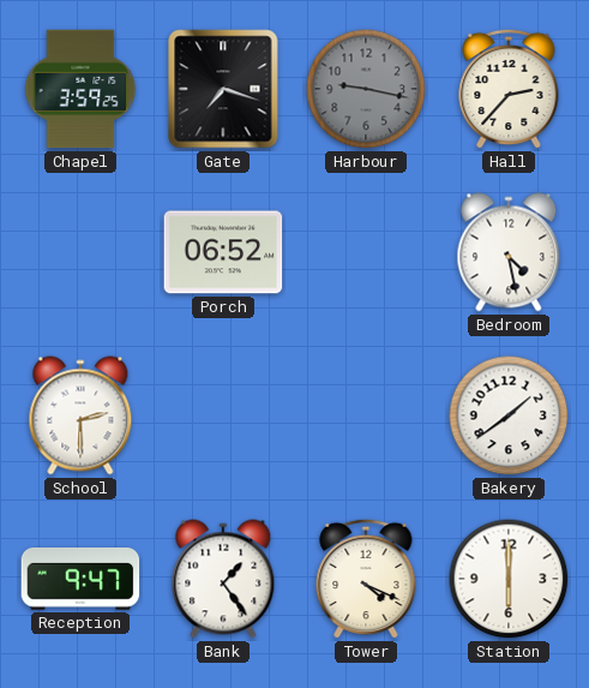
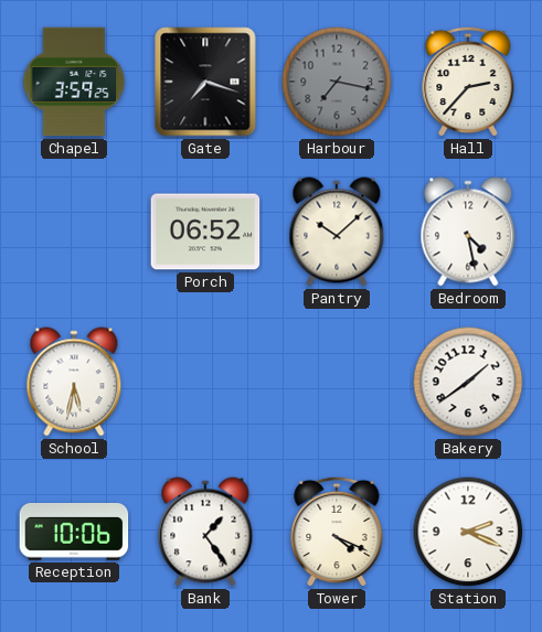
Harbour: 9:17 -> 7:17 (337, 82)
Pantry: none -> 10:08 (337, 232)
School: 2:30 -> 5:32 (74, 382)
Reception: 9:47 -> 10:06 (74, 533)
Station: 6:00 -> 2:19 (468, 532)
